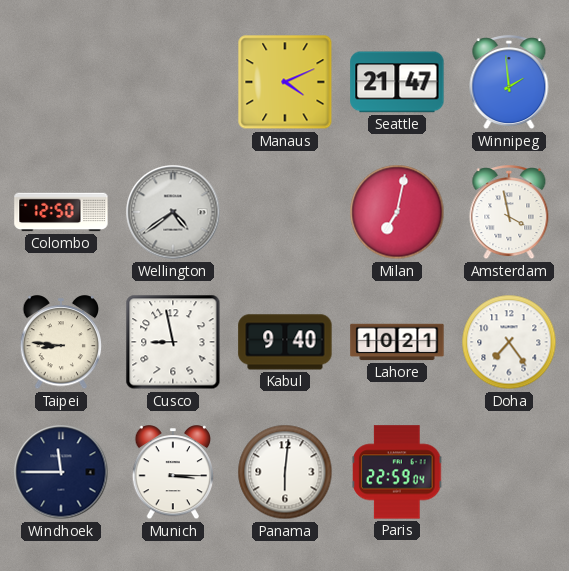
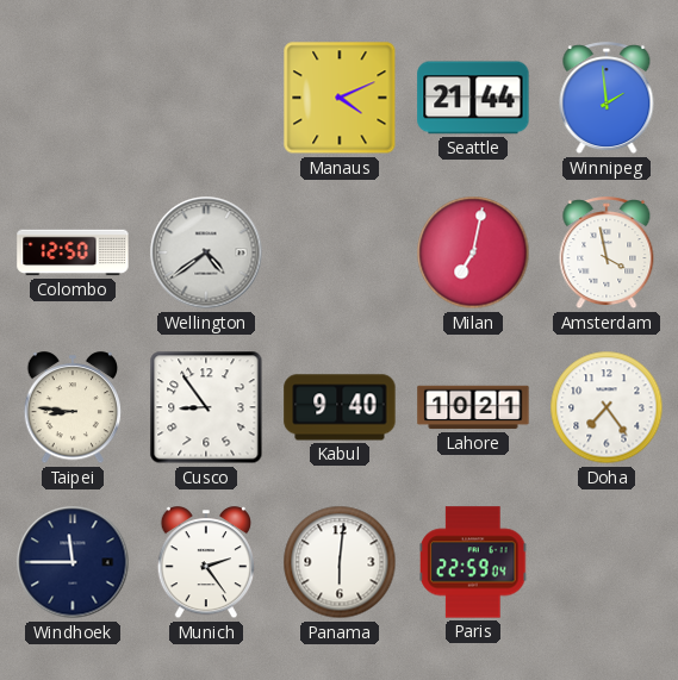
Seattle: 21:47 -> 21:44 (473, 98)
Cusco: 8:58 -> 8:54 (206, 407)
Munich: 3:15 -> 2:24 (206, 563)
